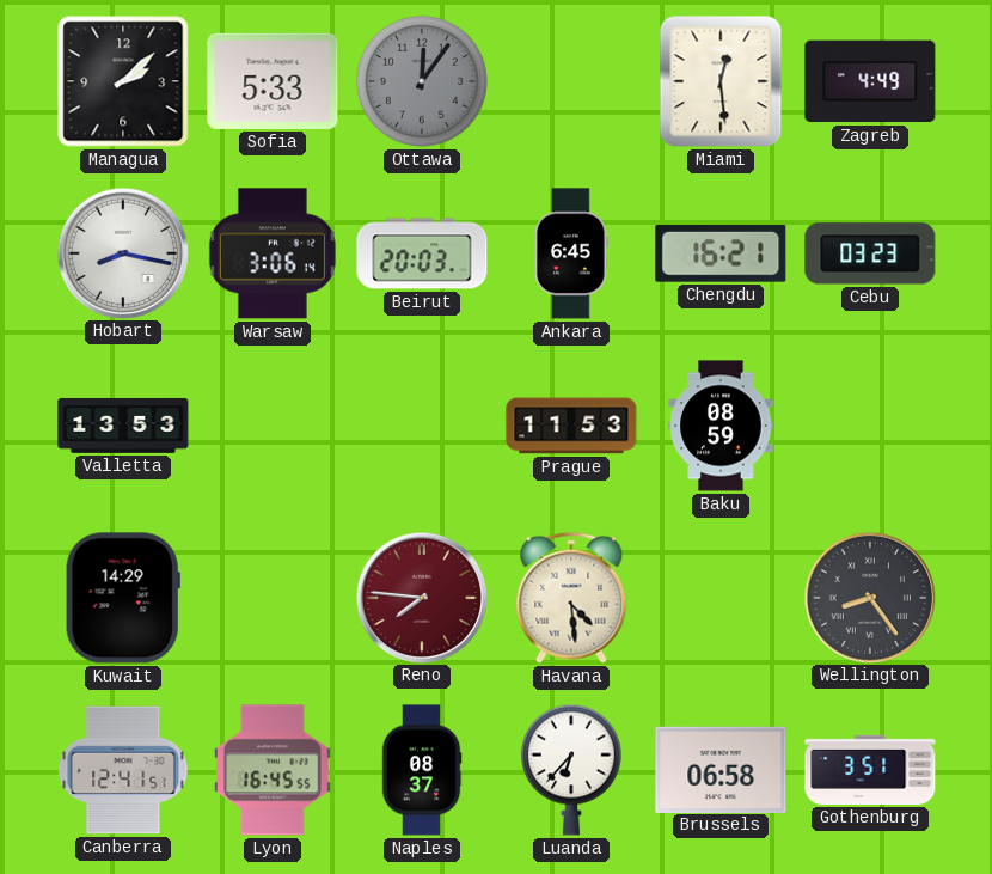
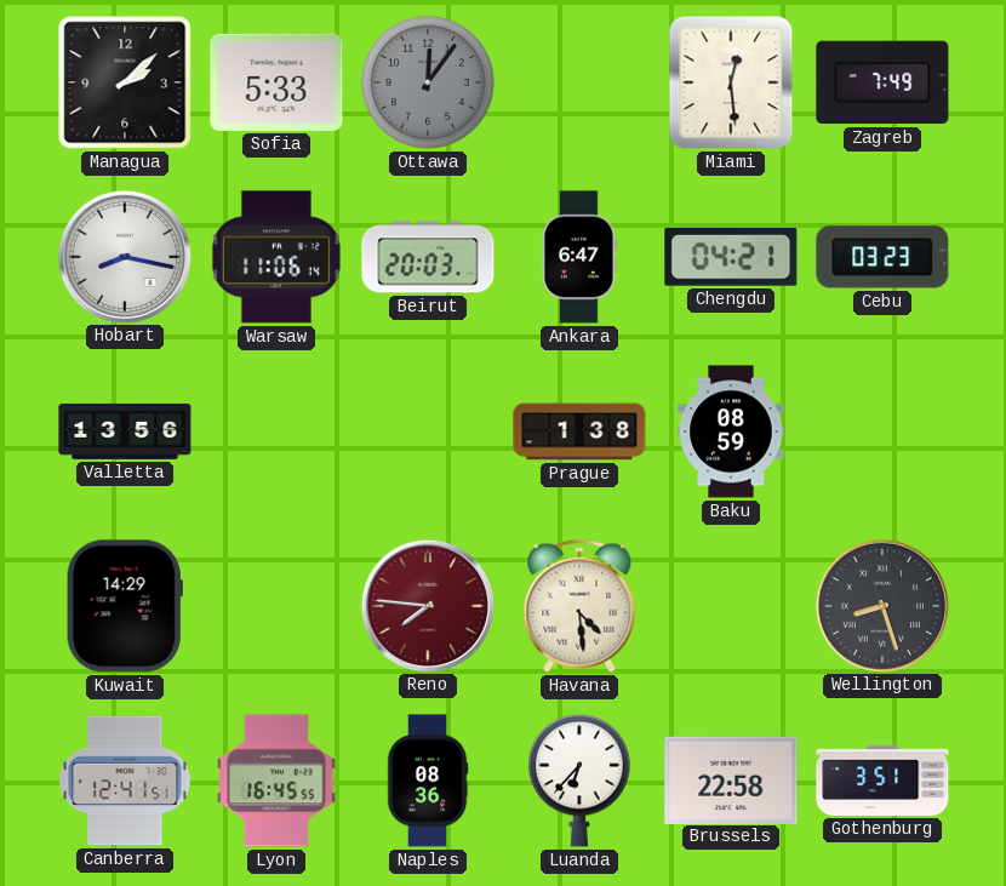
Zagreb: 4:49 -> 7:49 (882, 82)
Warsaw: 3:06 -> 11:06 (276, 257)
Ankara: 6:45 -> 6:47 (579, 257)
Chengdu: 16:21 -> 04:21 (731, 258)
Valletta: 13:53 -> 13:56 (125, 431)
Prague: 11:53 -> 1:38 (579, 431)
Wellington: 8:24 -> 8:27 (881, 605)
Naples: 08:37 -> 08:36 (428, 781)
Brussels: 06:58 -> 22:58 (731, 779)
